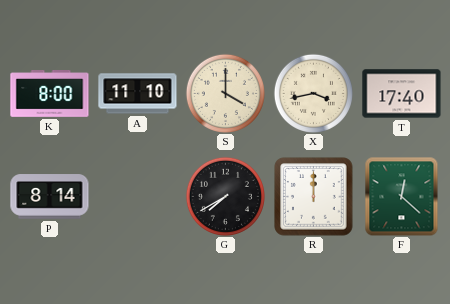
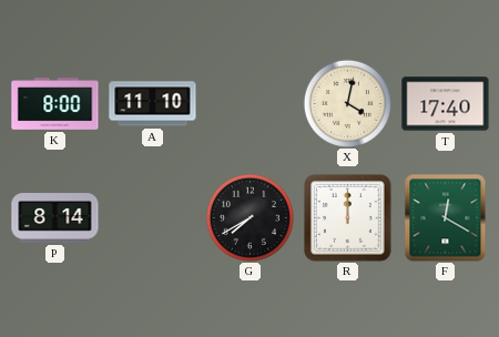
S: 4:00 -> none (225, 93)
X: 3:43 -> 4:02 (347, 103)
F: 12:22 -> 12:20 (446, 217)
